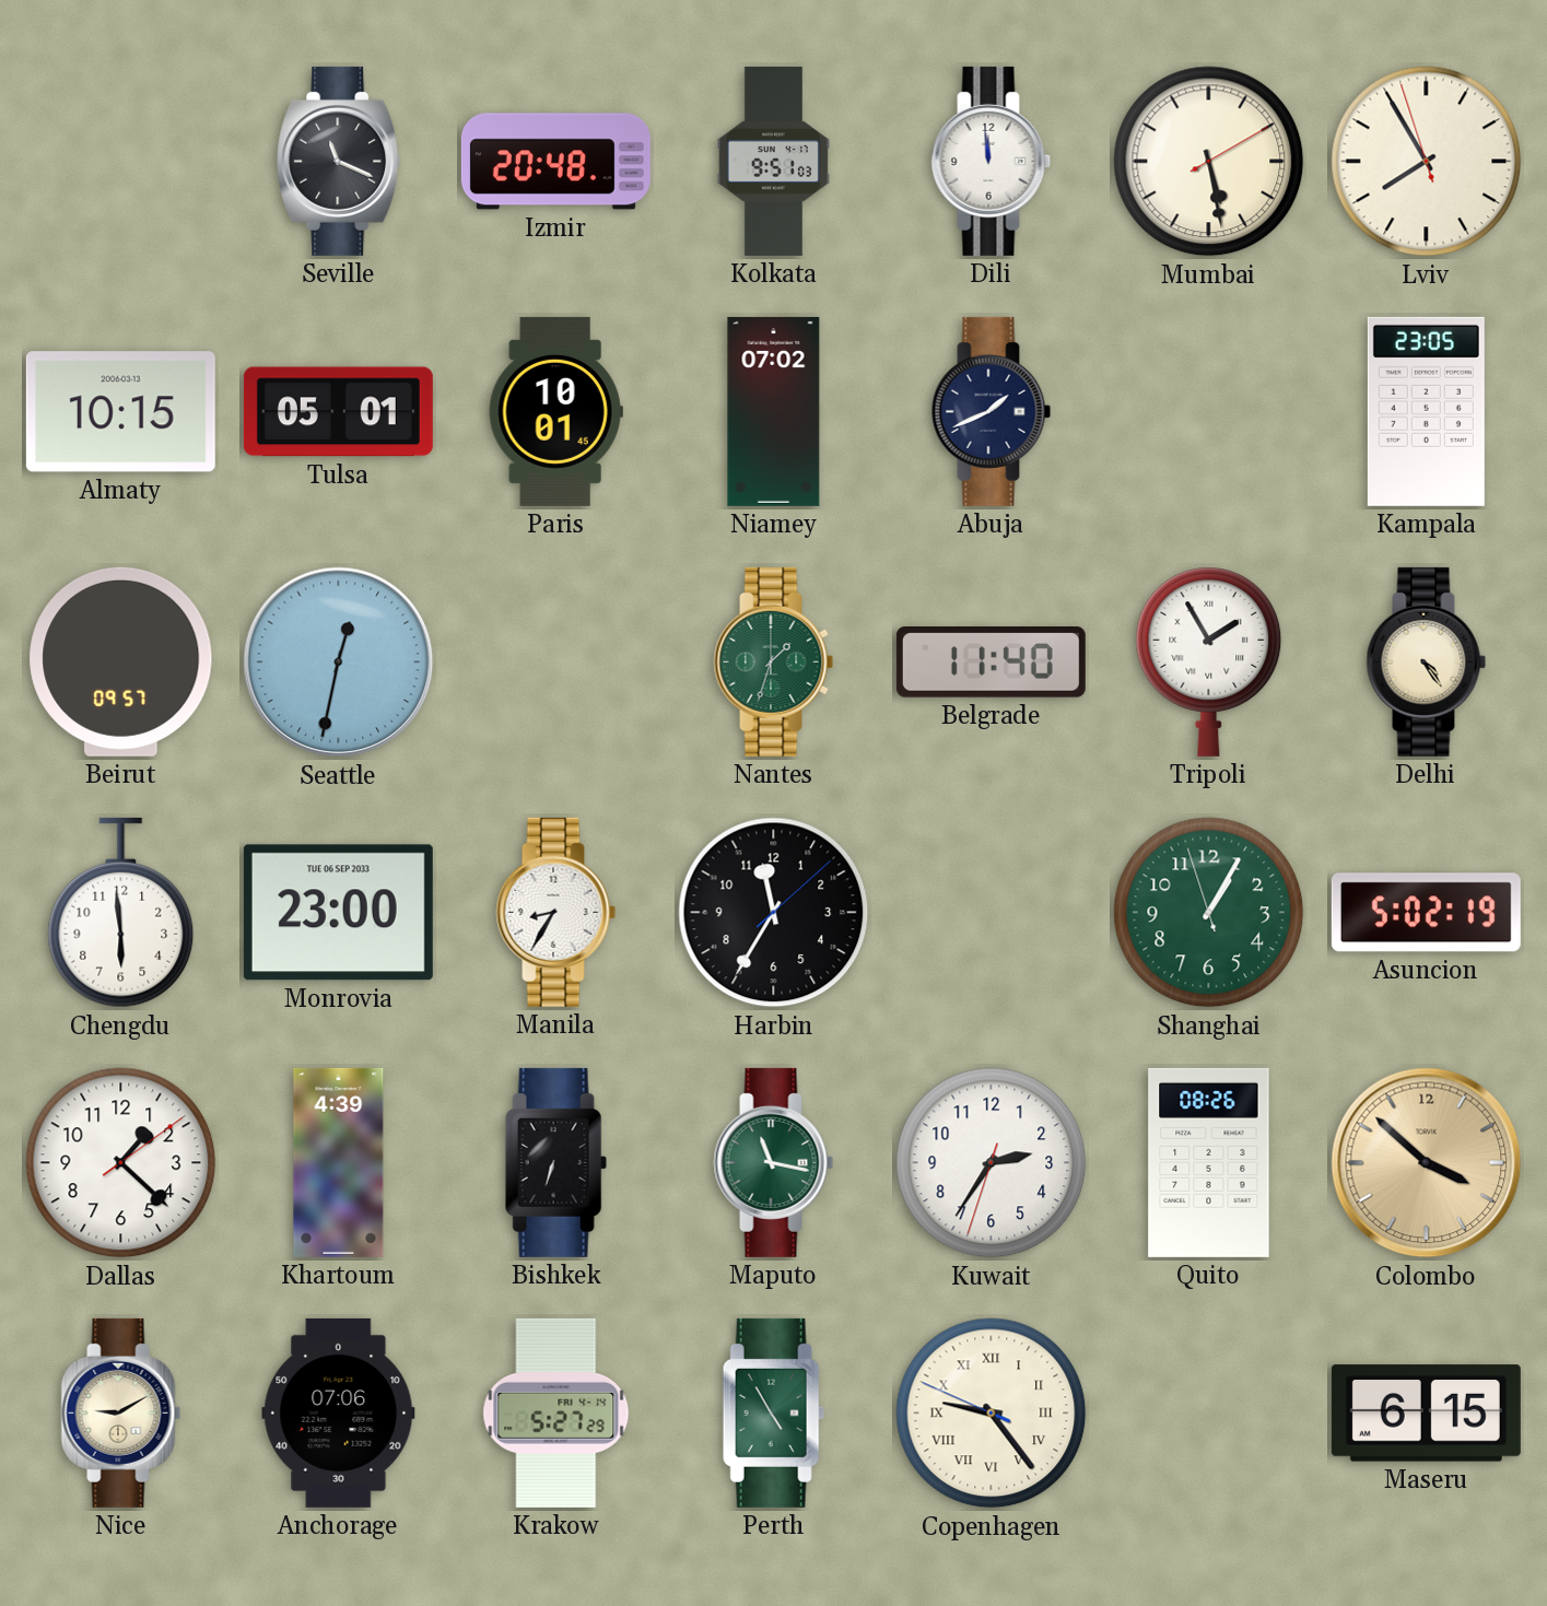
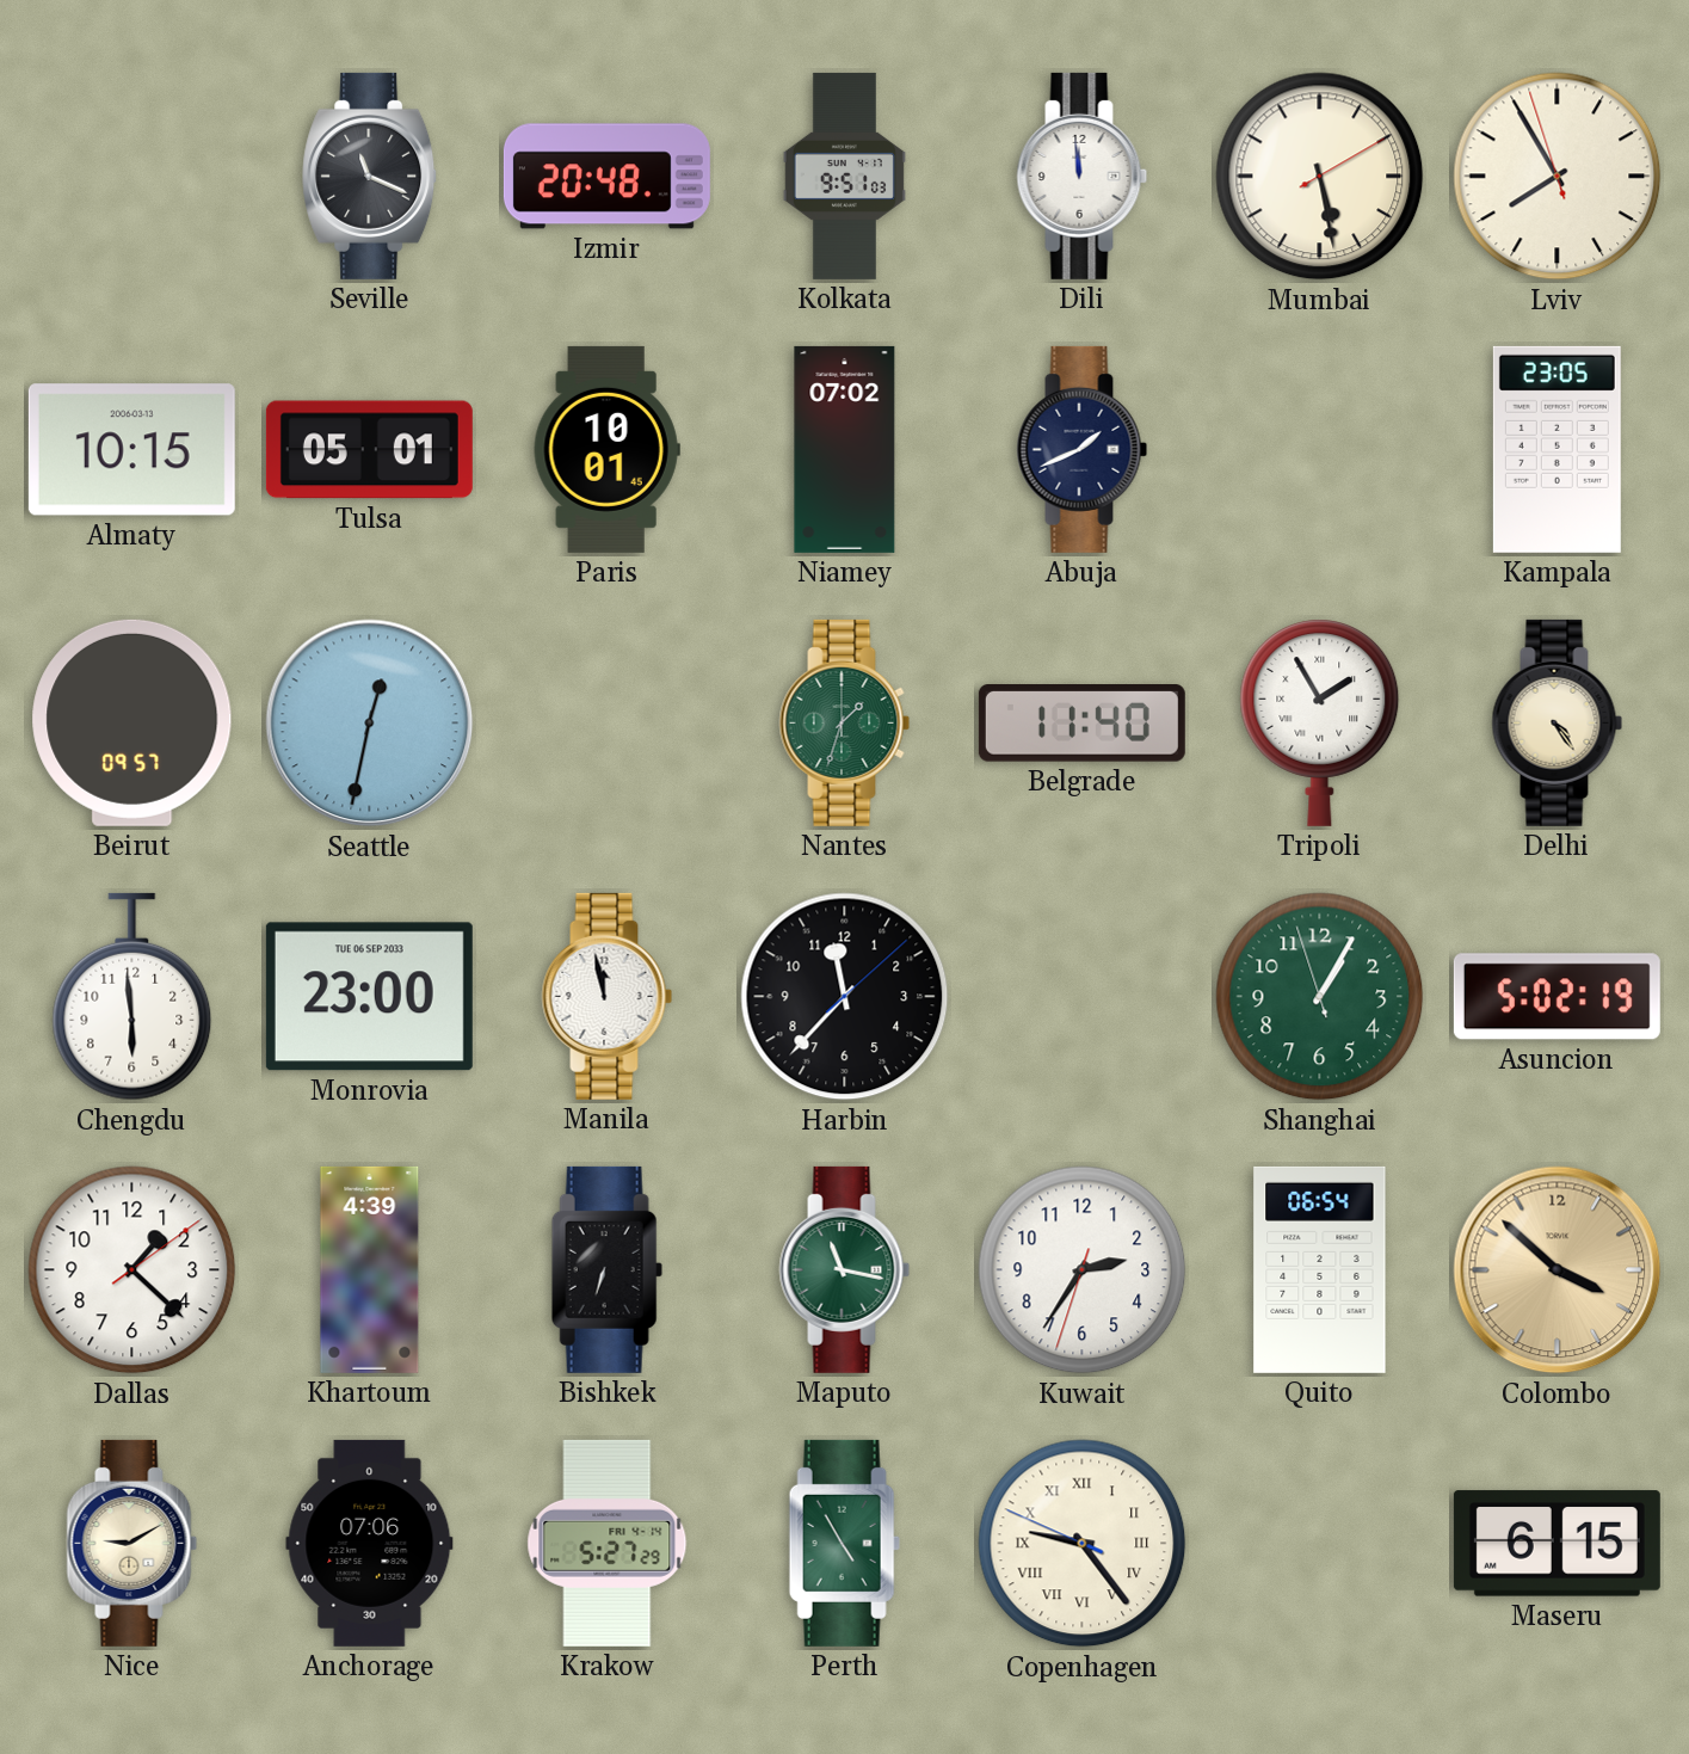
Manila: 8:35 -> 11:58 (608, 996)
Harbin: 11:35 -> 11:37 (845, 997)
Quito: 08:26 -> 06:54 (1320, 1269)
